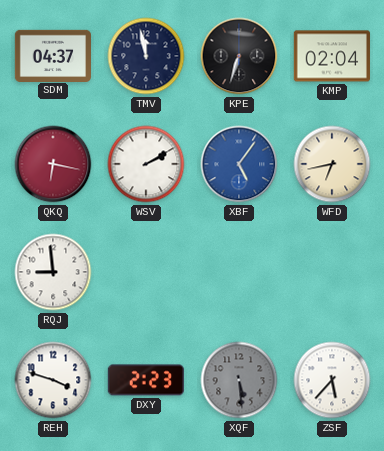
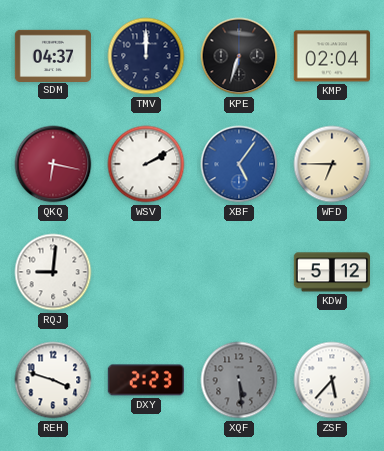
TMV: 11:58 -> 12:00 (146, 56)
WFD: 6:43 -> 6:45 (332, 164)
RQJ: 8:59 -> 9:01 (53, 272)
KDW: none -> 5:12 (331, 272)
